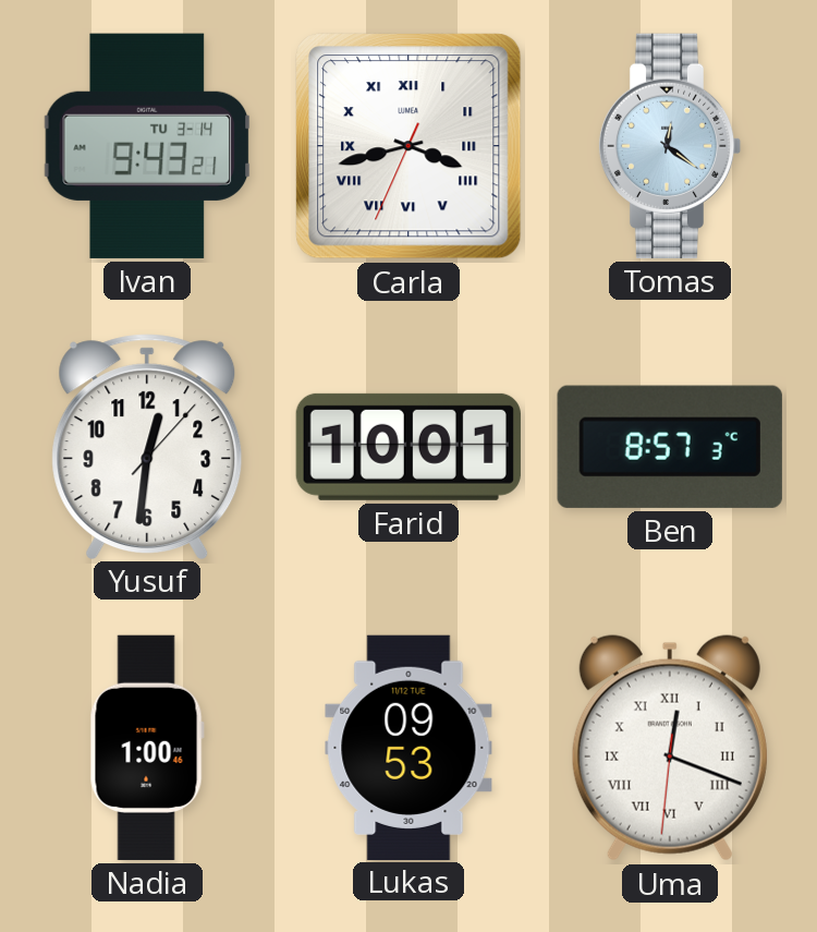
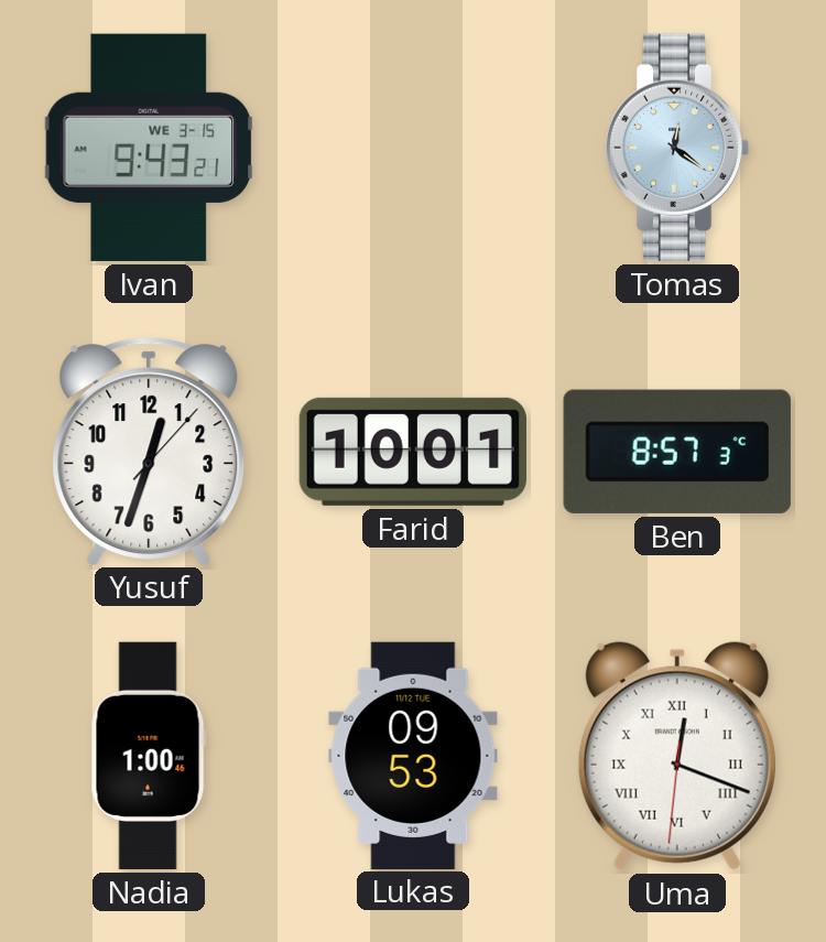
Ivan date: TU 3-14 -> WE 3-15 (149, 148)
Carla: 3:42 -> none (408, 146)
Yusuf: 12:31 -> 12:33 (149, 451)
